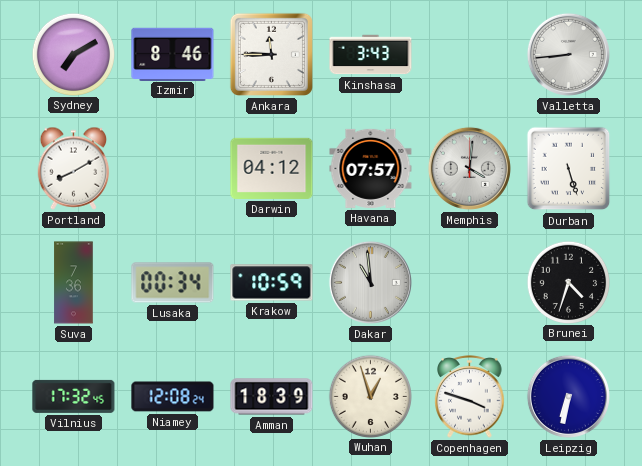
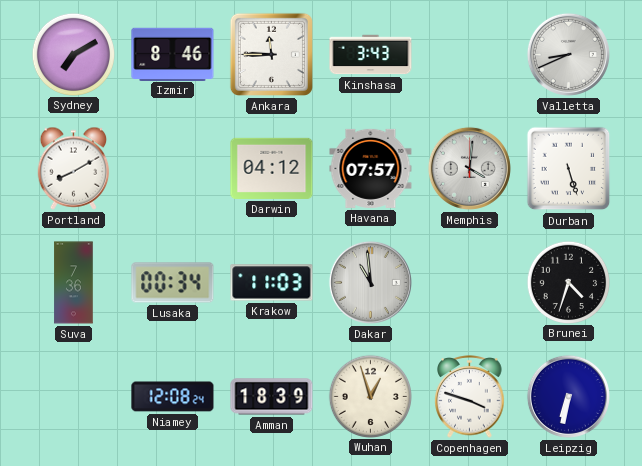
Valletta: 8:44 -> 8:41 (568, 54)
Krakow: 10:59 -> 11:03 (272, 283)
Vilnius: 17:32 -> none (74, 396)
